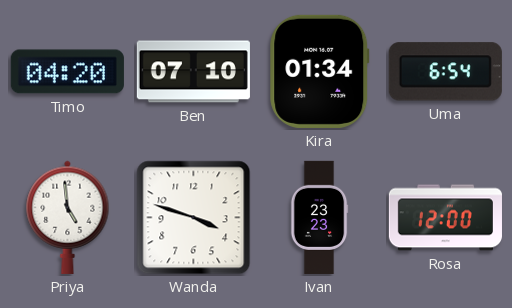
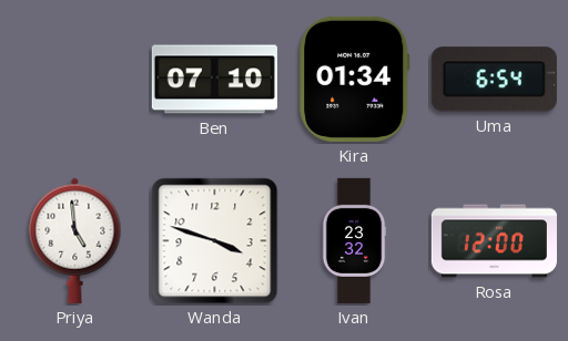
Timo: 04:20 -> none (67, 72)
Ivan: 23:23 -> 23:32 (354, 240)
